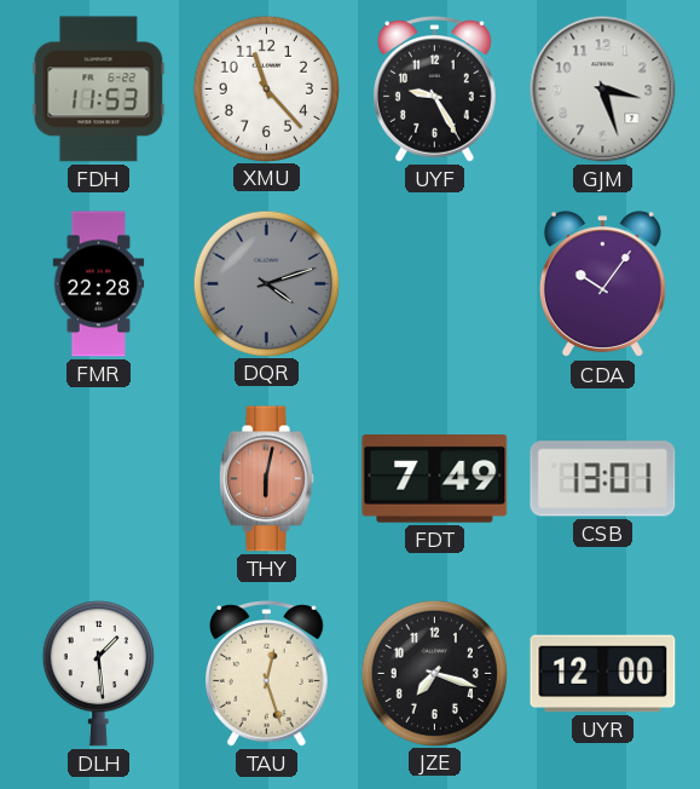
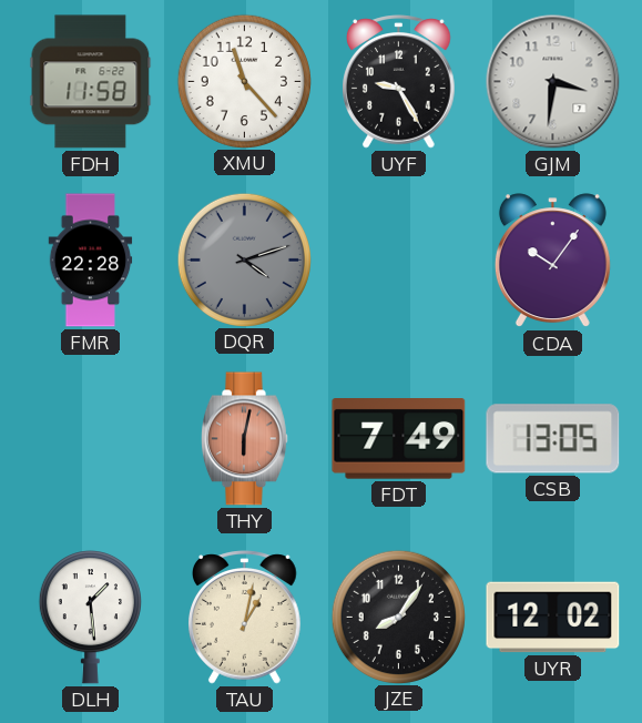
FDH: 11:53 -> 11:58 (91, 82)
GJM: 3:27 -> 3:31 (553, 82)
CSB: 13:01 -> 13:05 (553, 439)
TAU: 12:27 -> 1:02 (245, 618)
JZE: 7:18 -> 8:06 (398, 617)
UYR: 12:00 -> 12:02 (553, 618)
